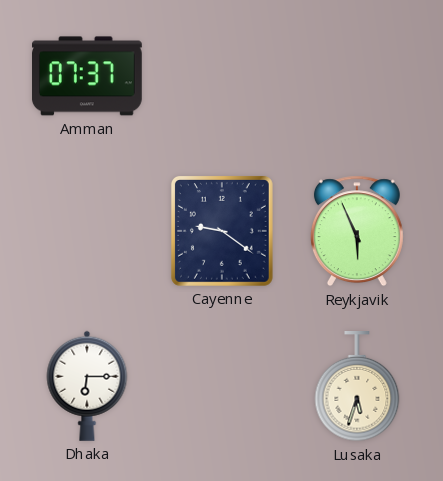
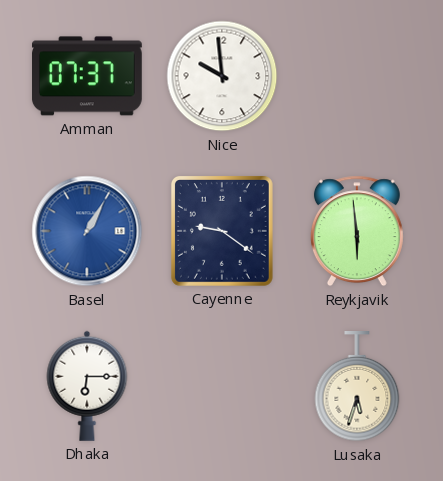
Nice: none -> 9:59 (222, 76)
Basel: none -> 1:05 (87, 231)
Reykjavik: 5:56 -> 5:59 (357, 231)
